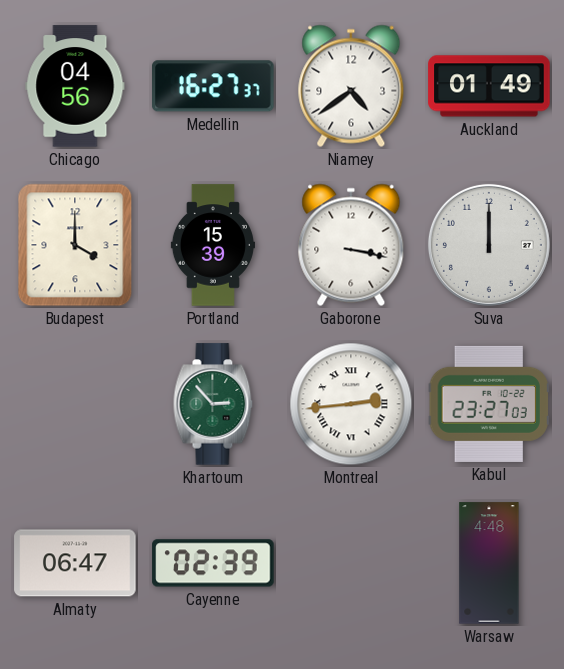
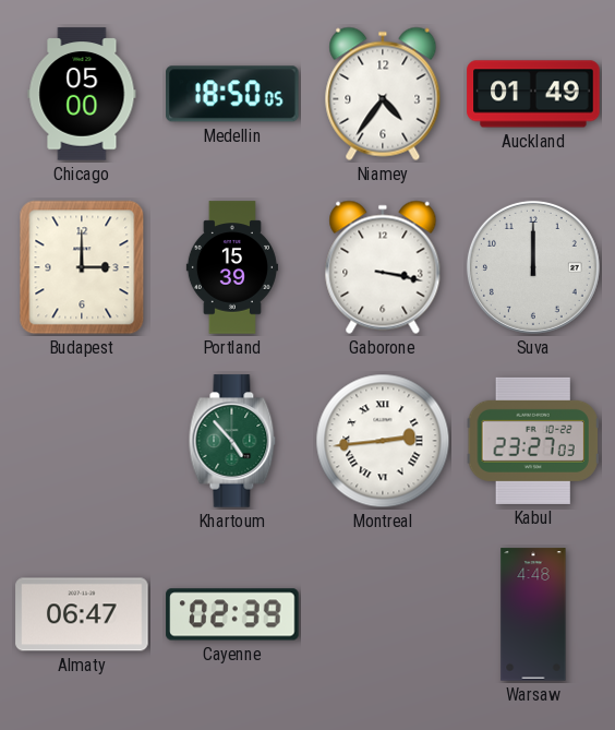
Chicago: 04:56 -> 05:00 (82, 94)
Medellin: 16:27 -> 18:50 (233, 94)
Niamey: 4:39 -> 4:36 (383, 94)
Budapest: 4:00 -> 3:00 (82, 267)
Khartoum: 2:53 -> 4:53 (232, 441)
